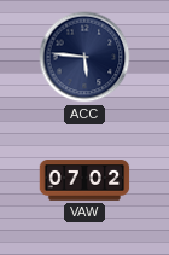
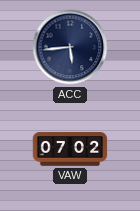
ACC: 5:46 -> 5:44 (70, 47)
